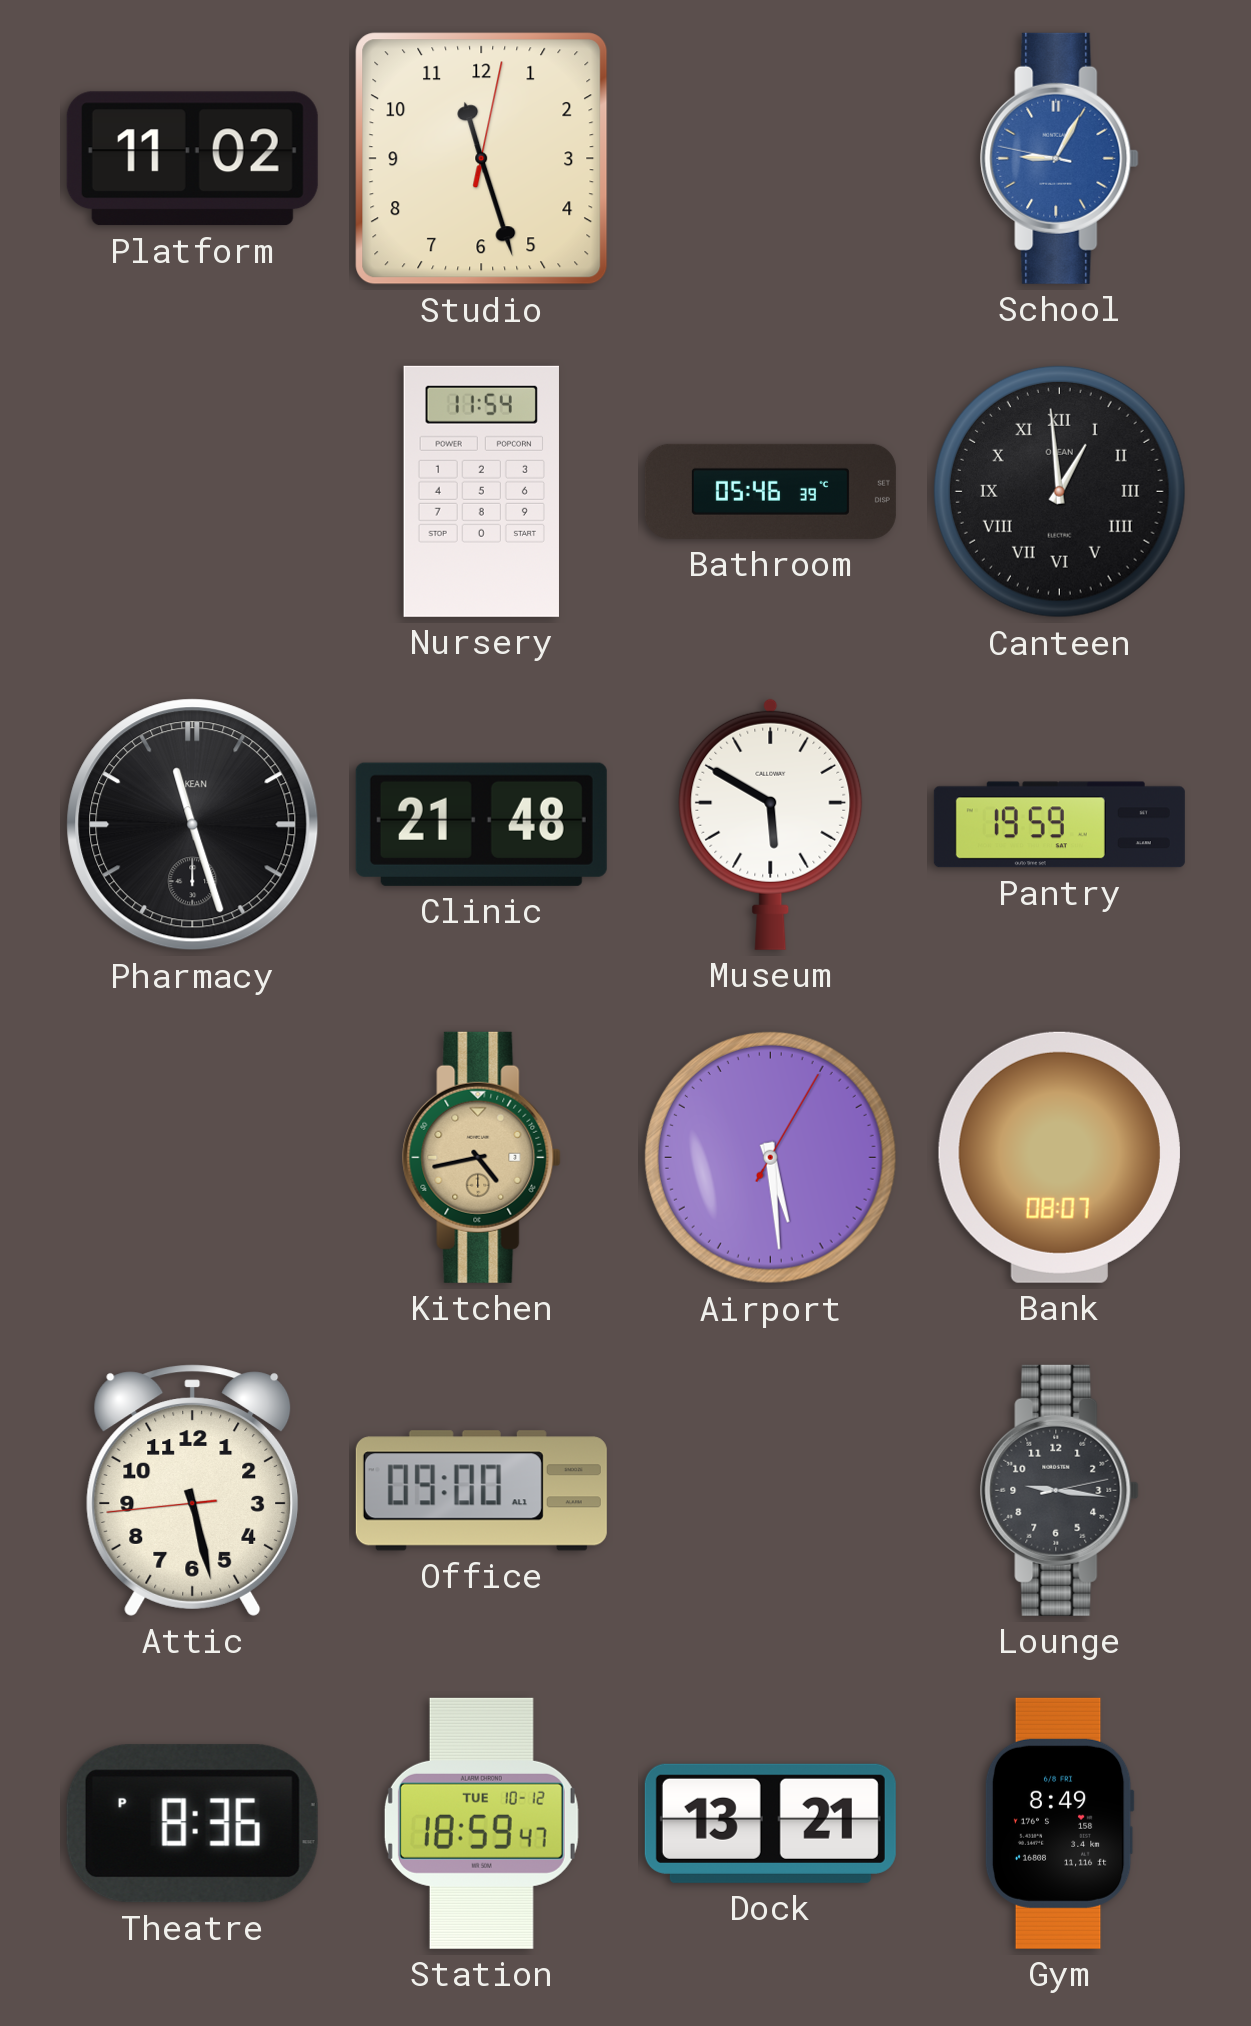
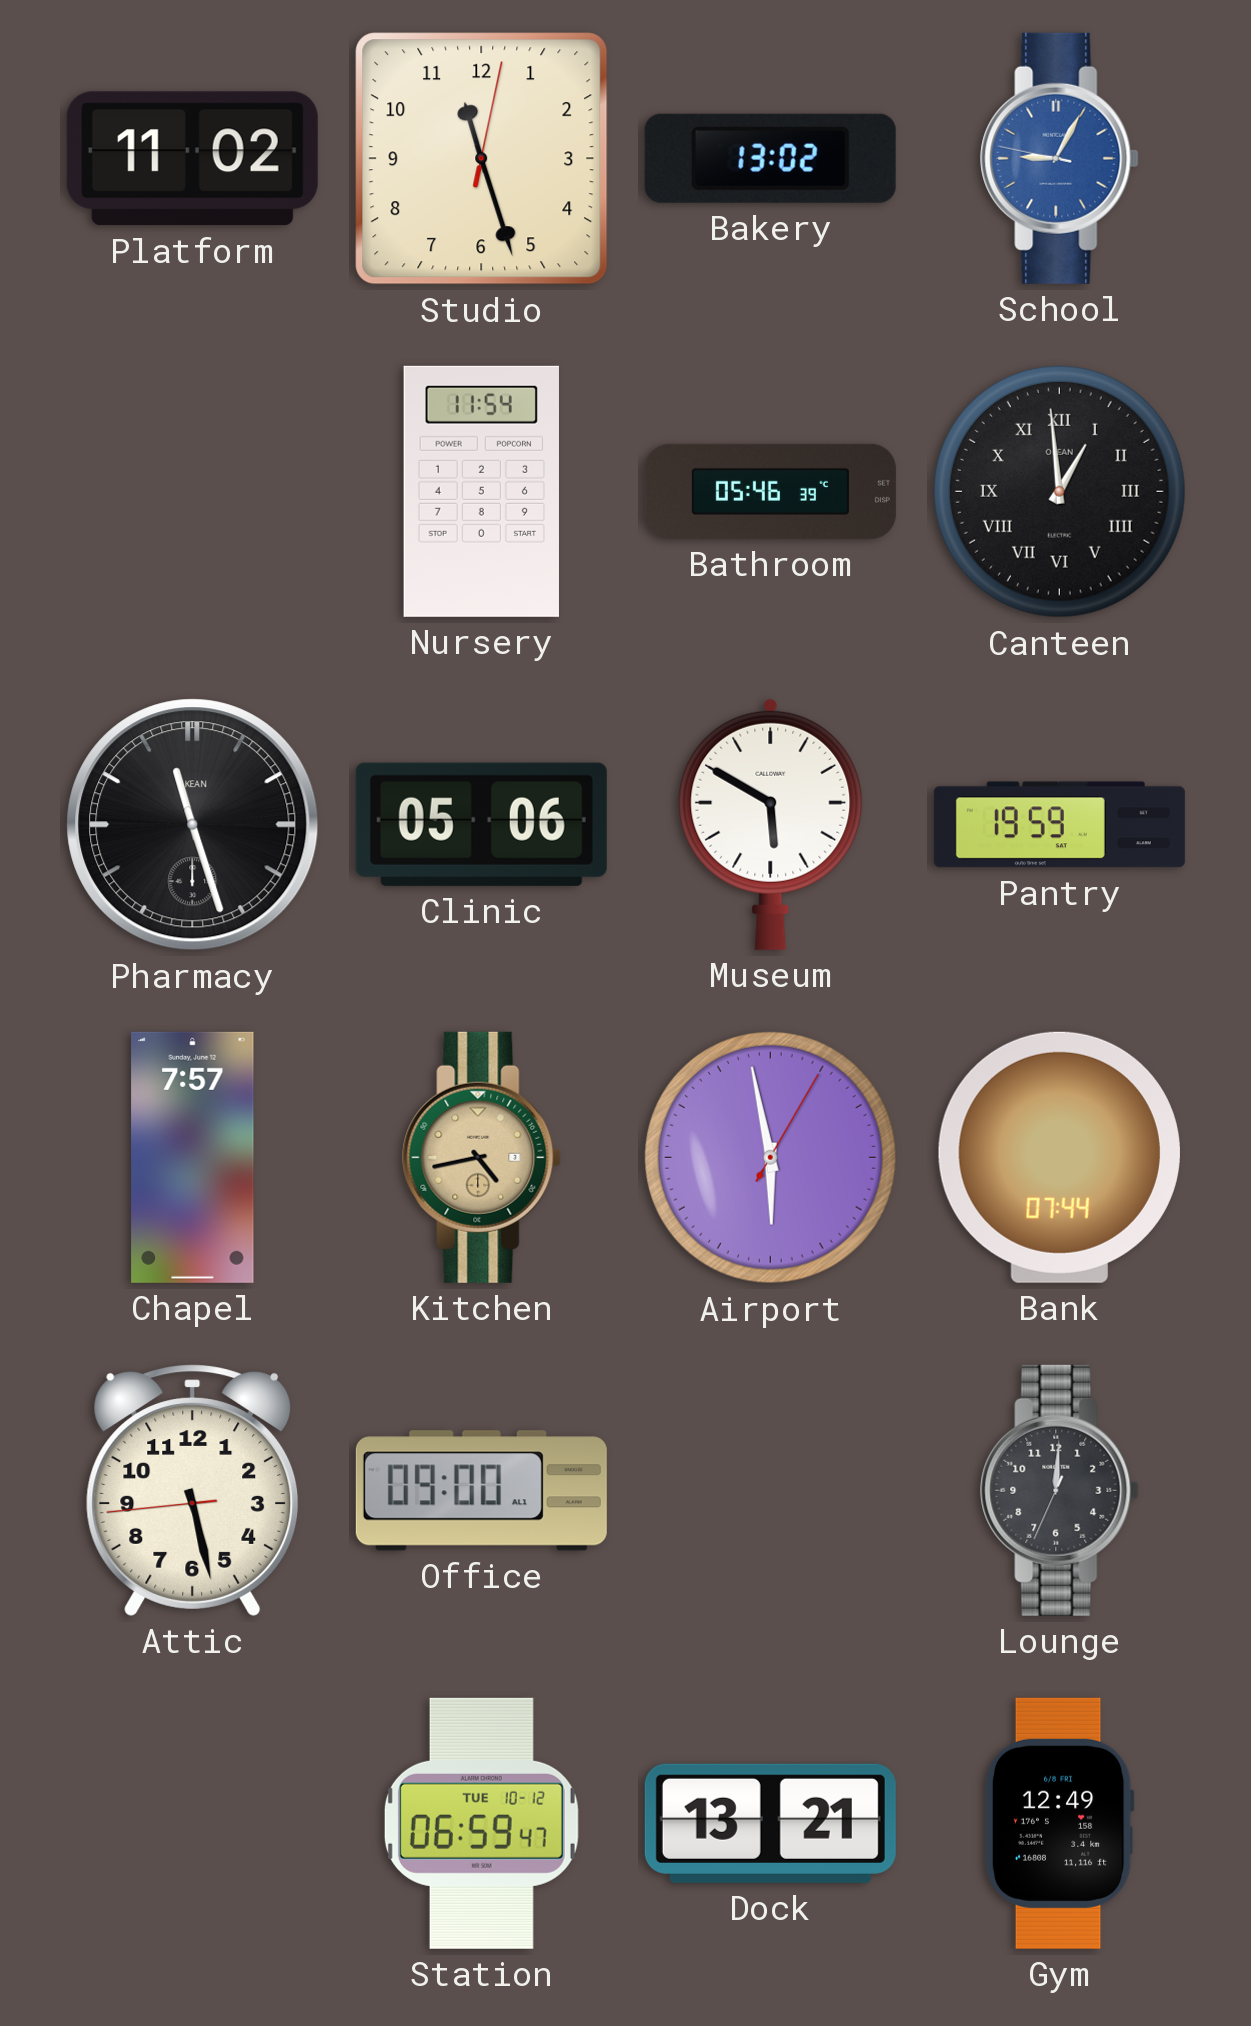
Bakery: none -> 13:02 (770, 158)
Clinic: 21:48 -> 05:06 (481, 824)
Chapel: none -> 7:57 (193, 1157)
Airport: 5:29 -> 5:58 (770, 1157)
Bank: 08:07 -> 07:44 (1059, 1157)
Lounge: 9:16 -> 12:00 (1060, 1490)
Theatre: 8:36 -> none (192, 1824)
Station: 18:59 -> 06:59 (481, 1823)
Gym: 8:49 -> 12:49 (1059, 1823)
